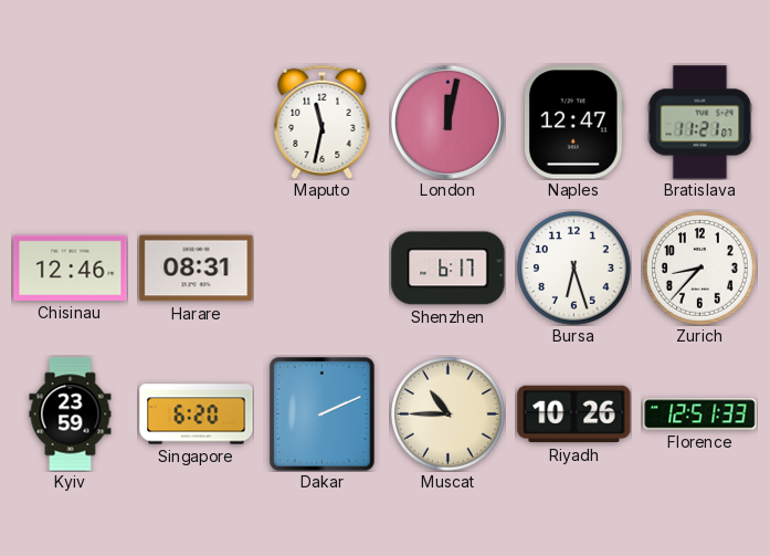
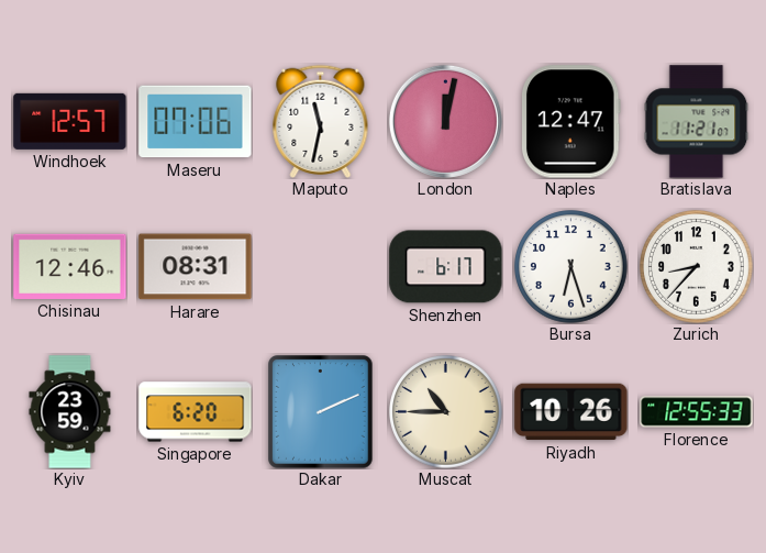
Windhoek: none -> 12:57 (70, 121)
Maseru: none -> 07:06 (196, 122)
Florence: 12:51 -> 12:55 (697, 412)
